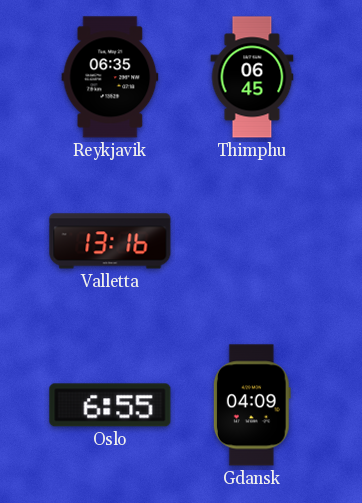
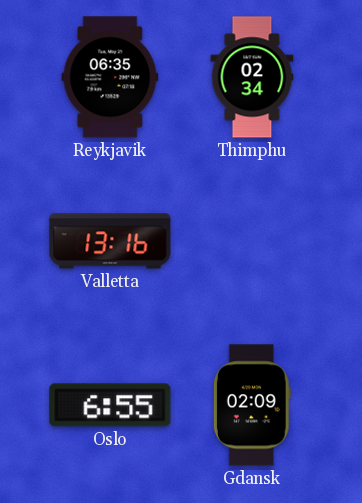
Thimphu: 06:45 -> 02:34 (252, 77)
Gdansk: 04:09 -> 02:09 (252, 405)
